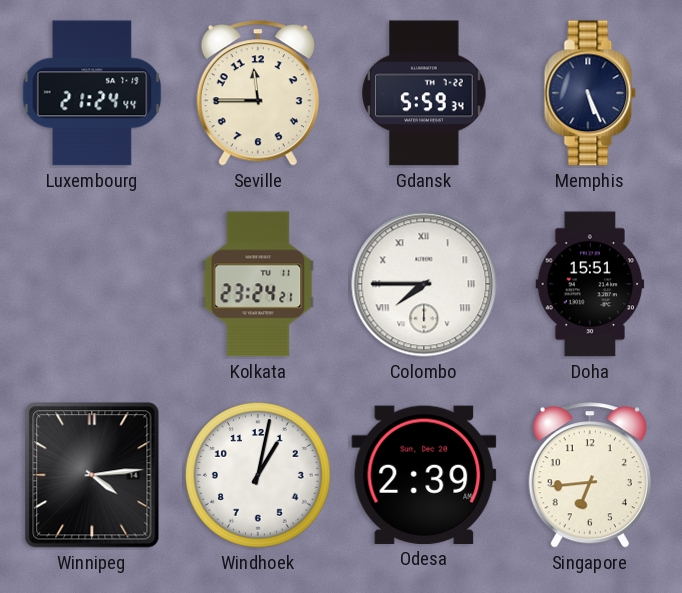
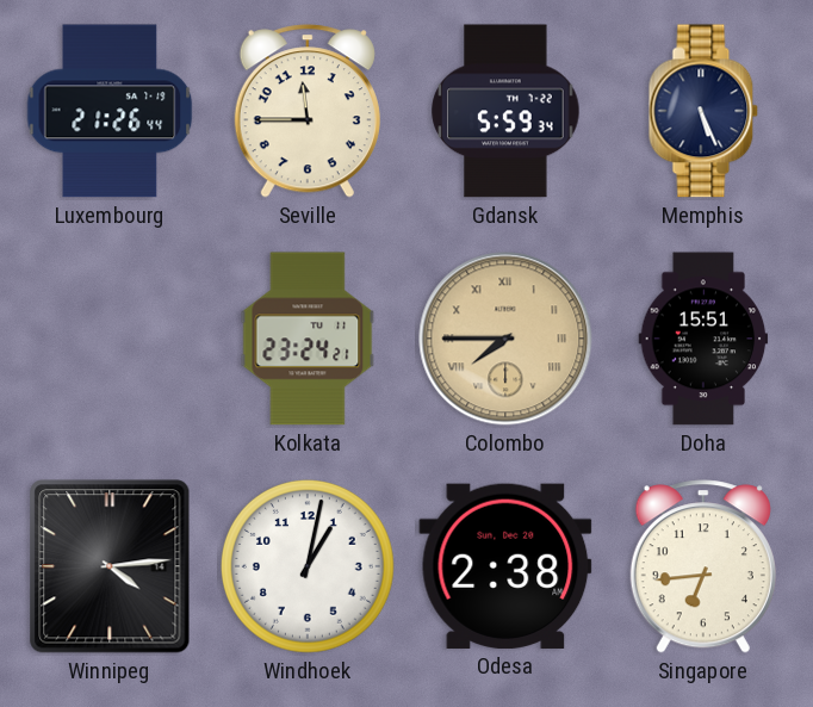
Luxembourg: 21:24 -> 21:26 (110, 111)
Colombo dial: white -> champagne (505, 339)
Odesa: 2:39 -> 2:38 (505, 566)
